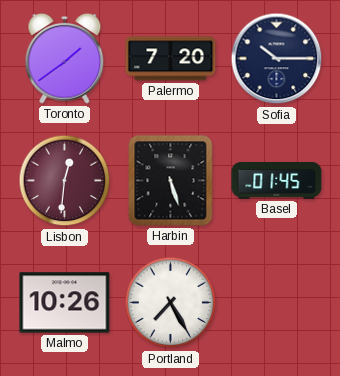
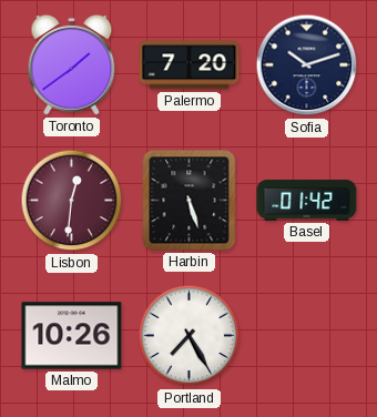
Sofia: 10:15 -> 10:12 (307, 65)
Basel: 01:45 -> 01:42 (307, 200)
